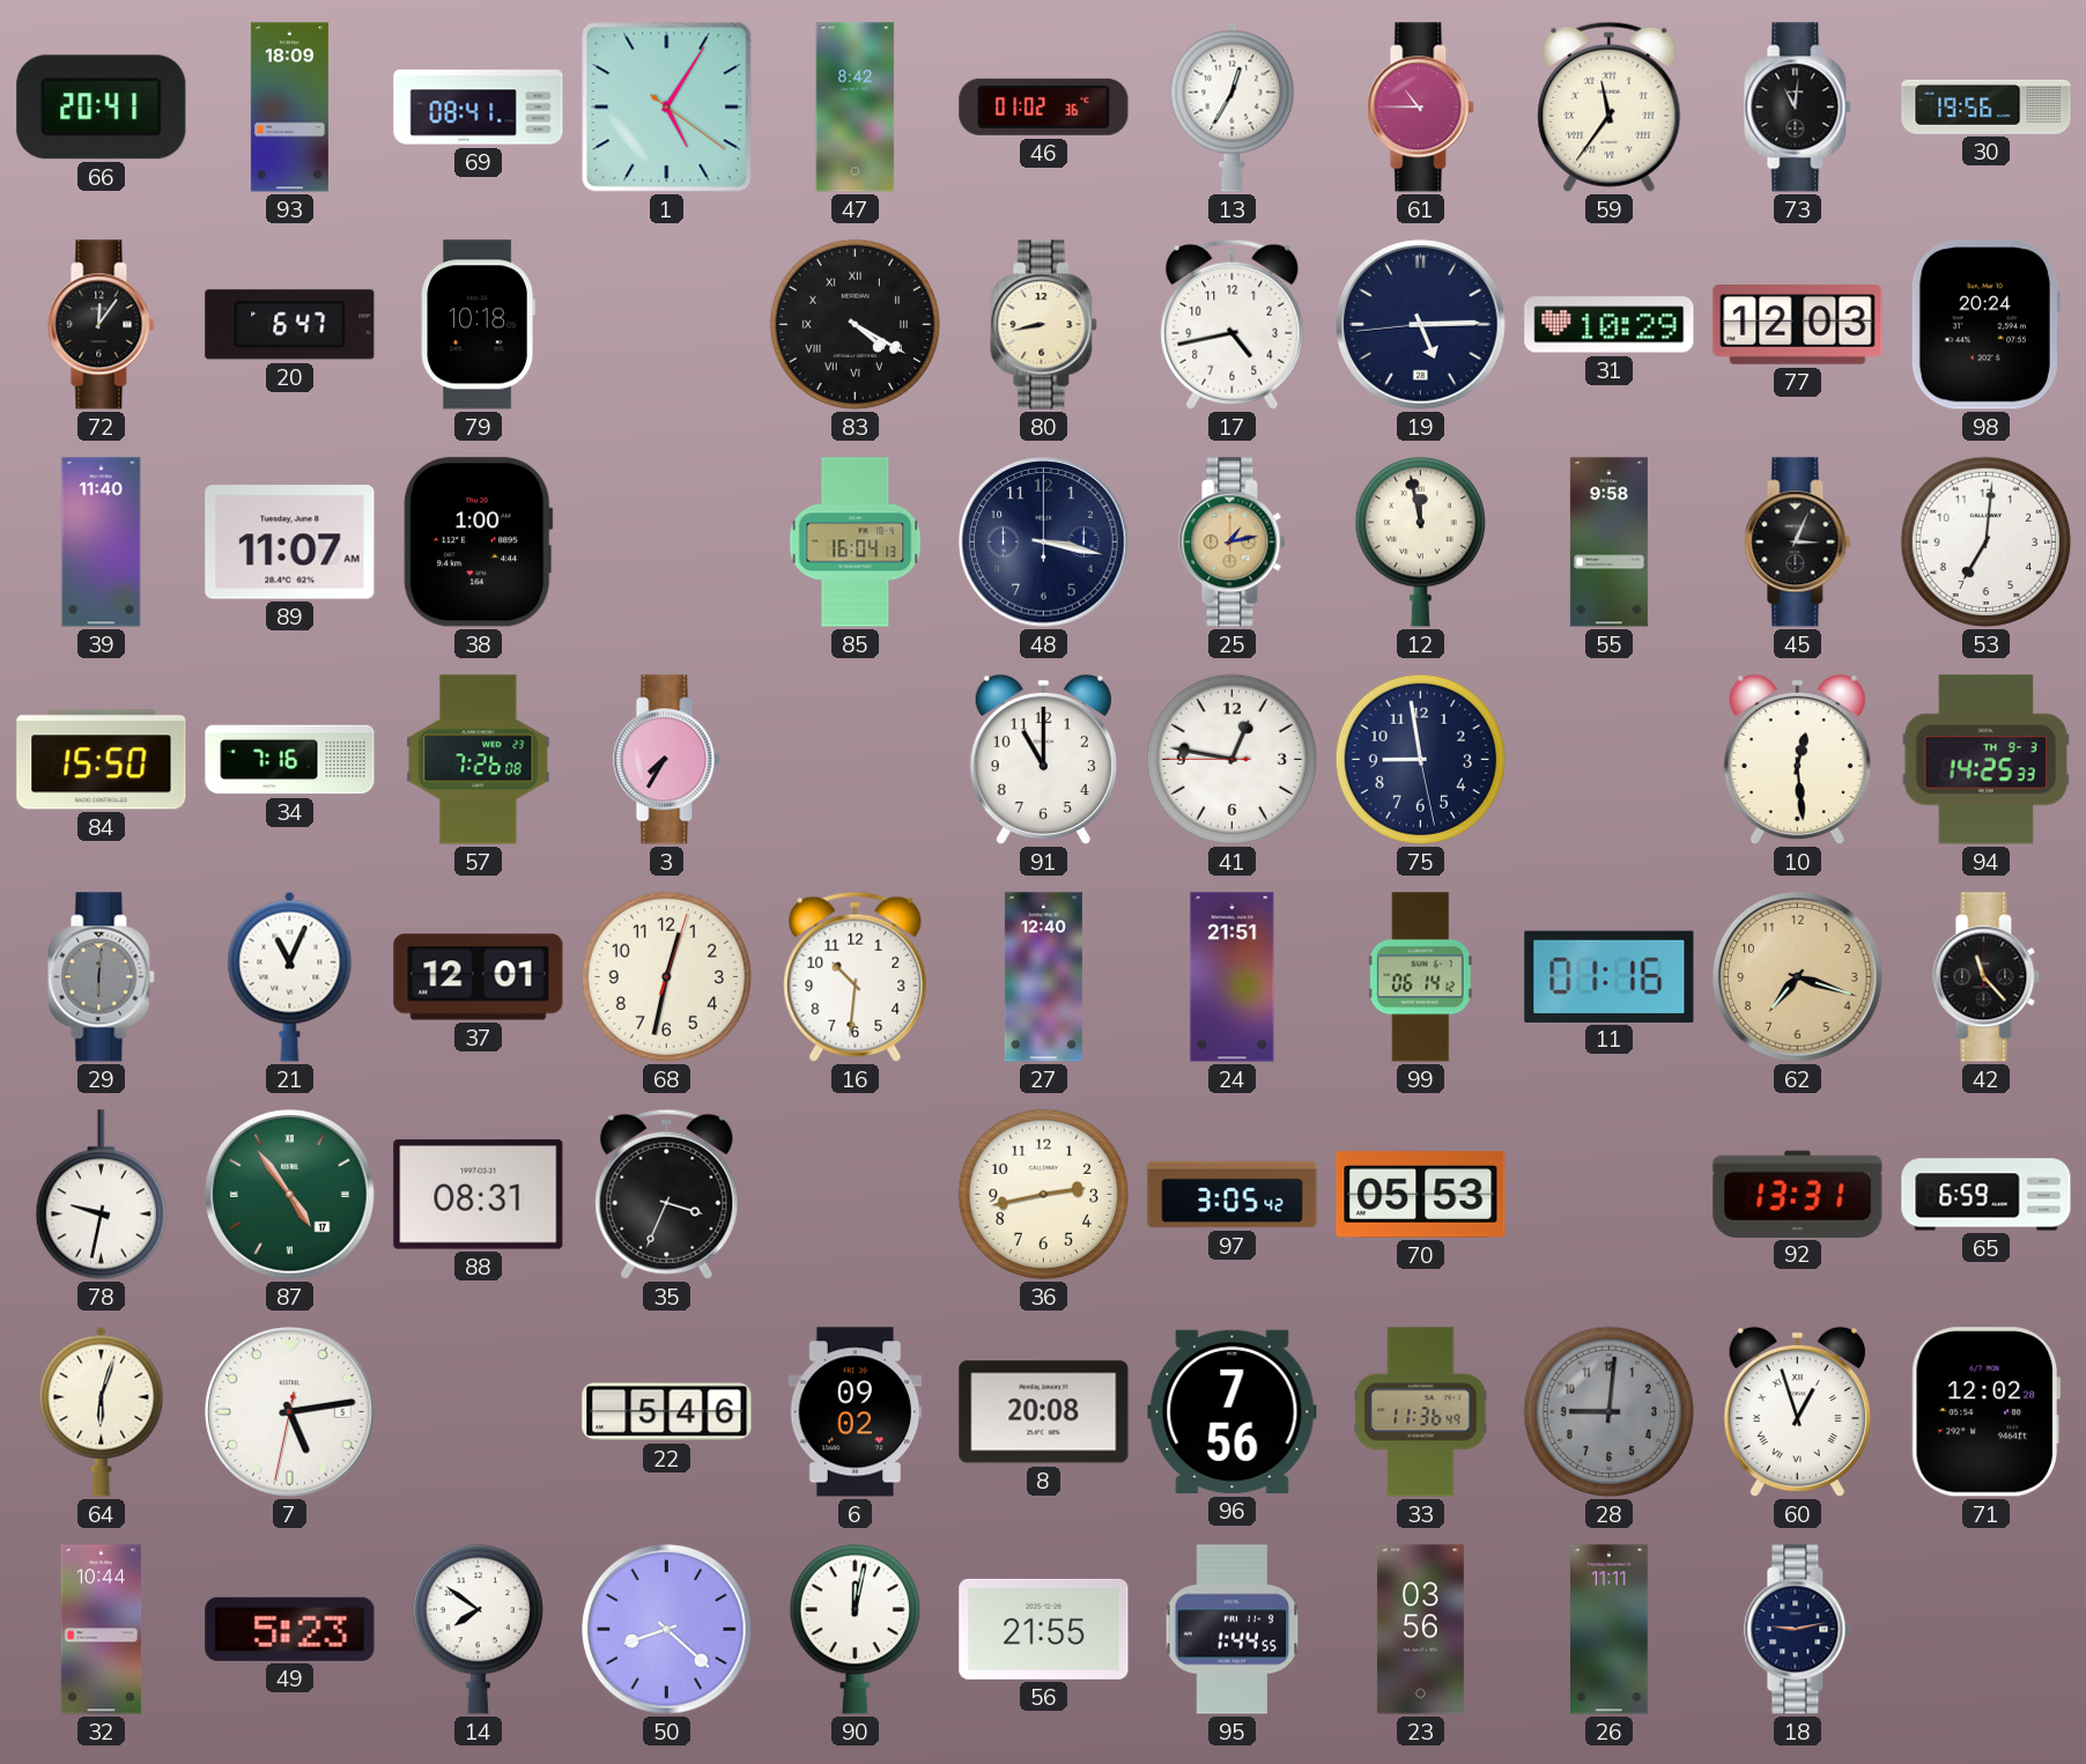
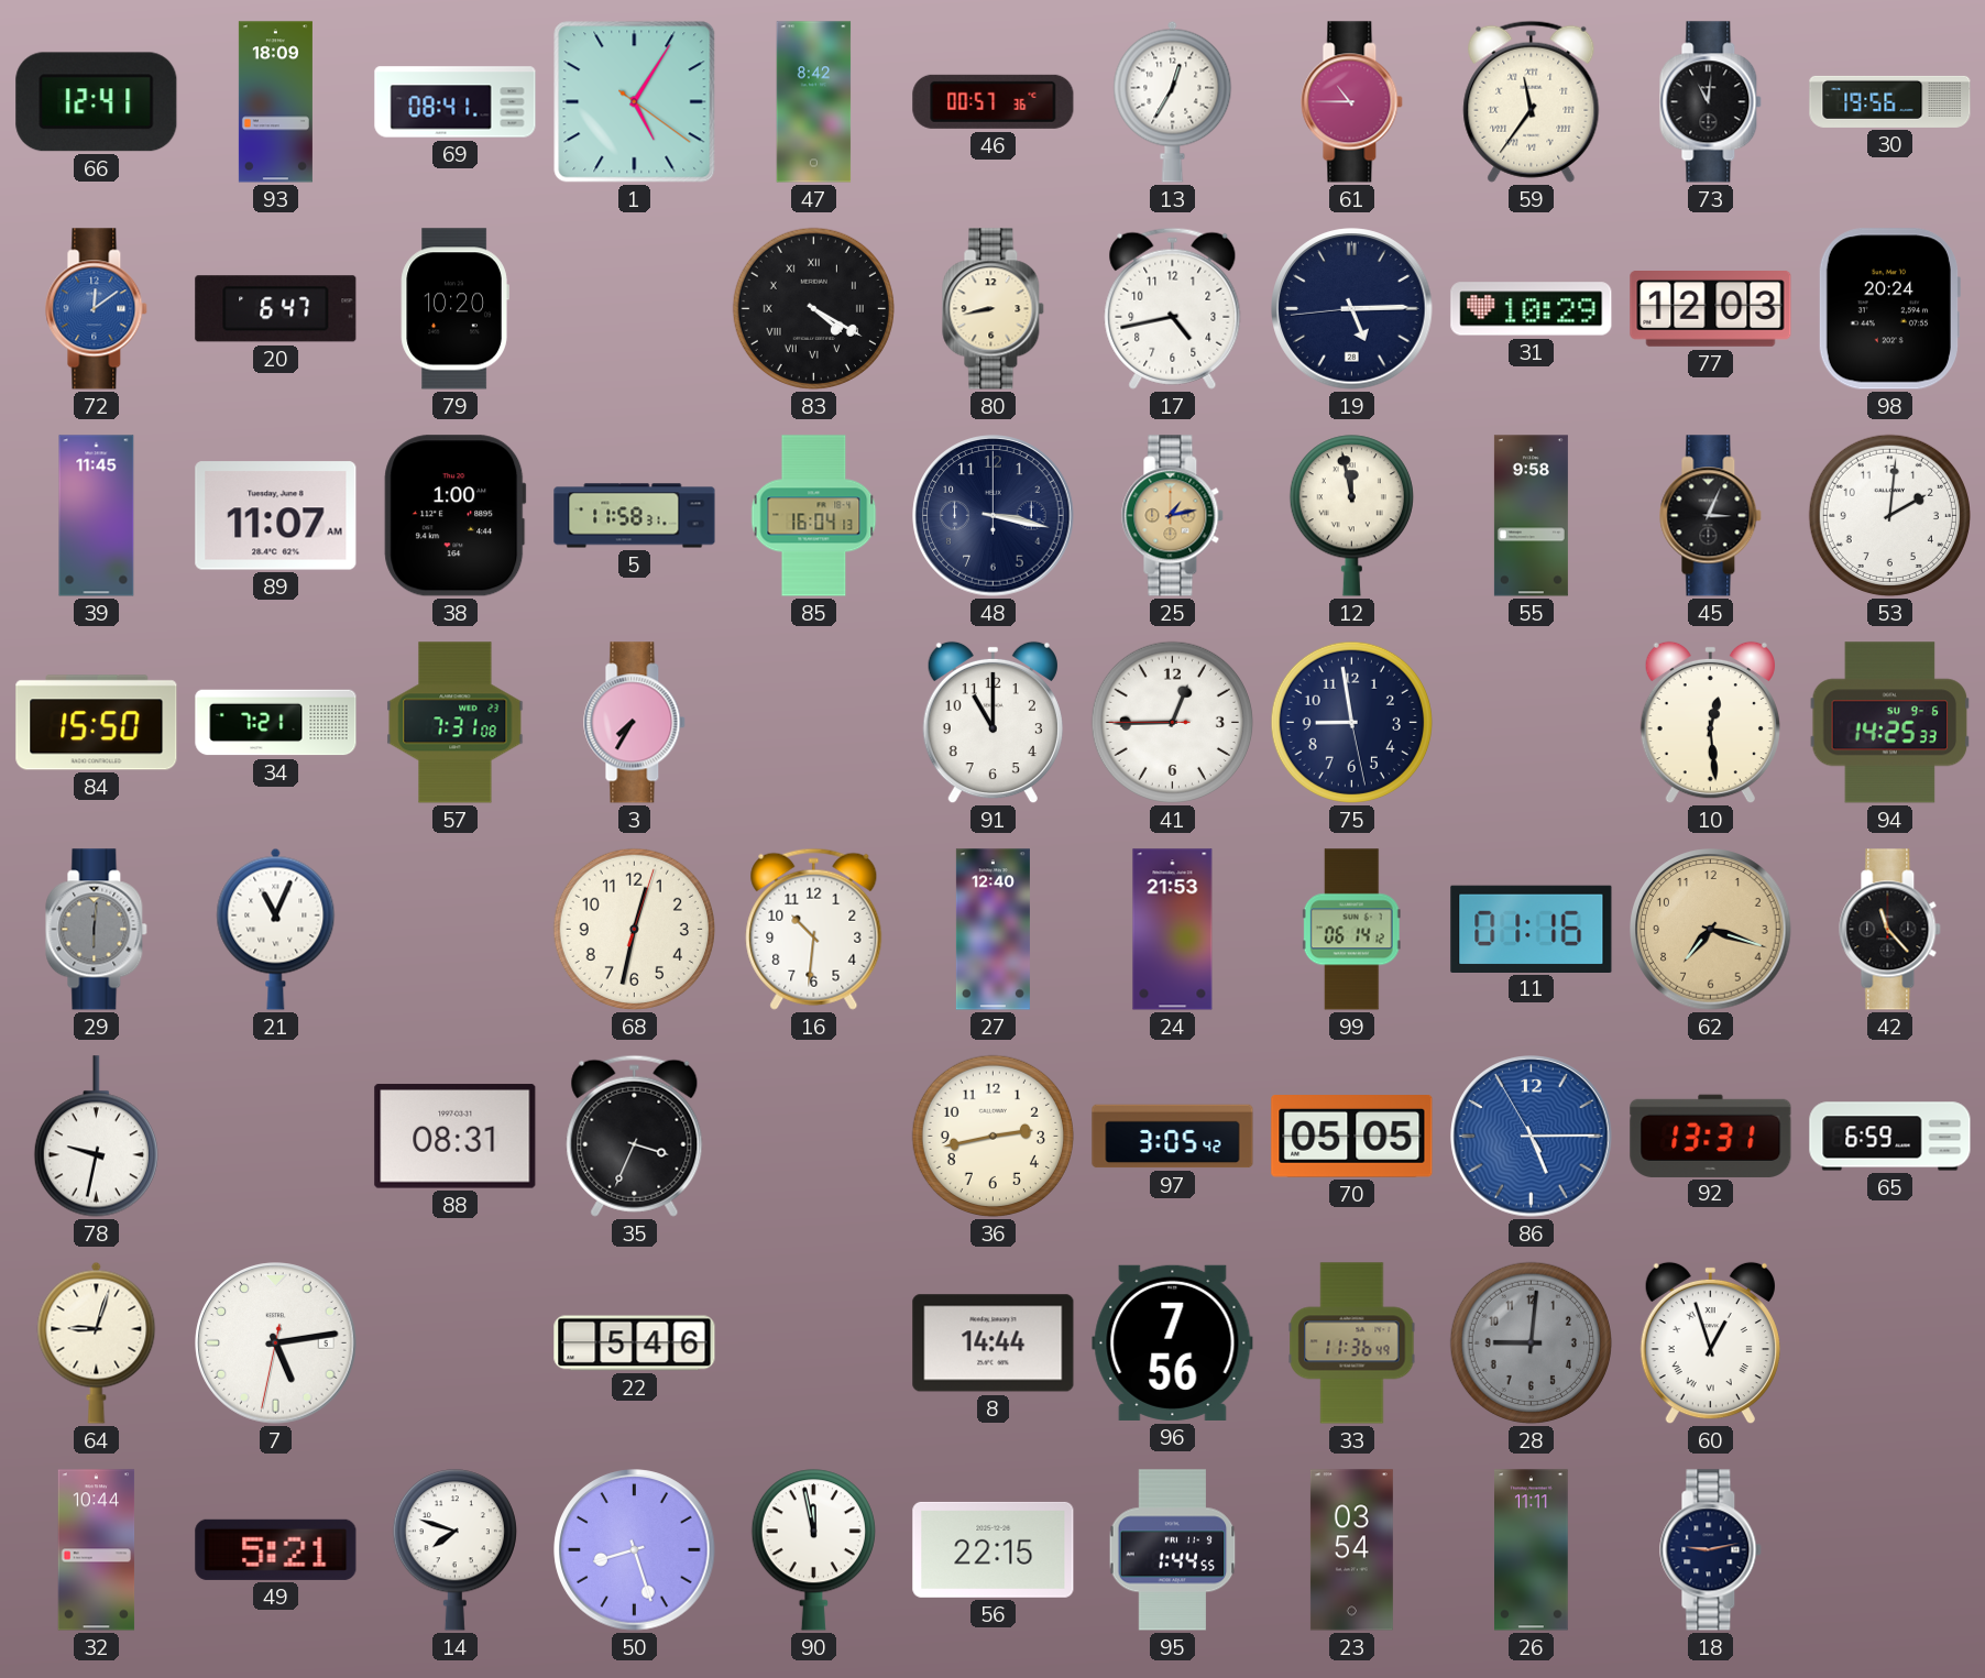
66: 20:41 -> 12:41 (97, 102)
46: 01:02 -> 00:57 (994, 101)
72: 12:06 -> 12:09 (97, 309)
72 dial: black -> blue (97, 309)
79: 10:18 -> 10:20 (454, 309)
39: 11:40 -> 11:45 (97, 516)
5: none -> 11:58 (635, 516)
53: 7:01 -> 2:01 (1889, 515)
34: 7:16 -> 7:21 (276, 723)
57: 7:26 -> 7:31 (456, 723)
41: 12:46 -> 12:44 (1172, 722)
94 date: TH 9-3 -> SU 9-6 (1890, 723)
37: 12:01 -> none (479, 977)
24: 21:51 -> 21:53 (1173, 930)
87: 4:54 -> none (290, 1195)
70: 05:53 -> 05:05 (1352, 1137)
86: none -> 5:14 (1532, 1137)
64: 6:03 -> 9:03 (97, 1342)
6: 09:02 -> none (856, 1412)
8: 20:08 -> 14:44 (994, 1344)
71: 12:02 -> none (1985, 1412)
49: 5:23 -> 5:21 (276, 1549)
14: 7:51 -> 7:48 (454, 1550)
50: 8:22 -> 8:27 (635, 1550)
90: 12:02 -> 11:58 (813, 1550)
56: 21:55 -> 22:15 (994, 1549)
23: 03:56 -> 03:54 (1351, 1550)
